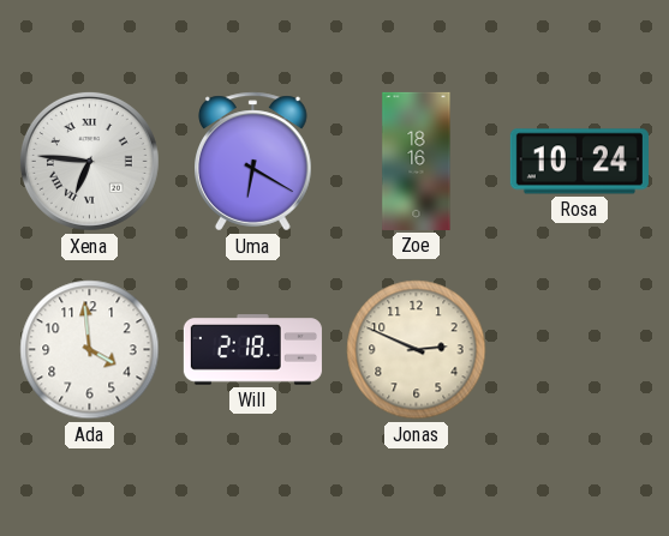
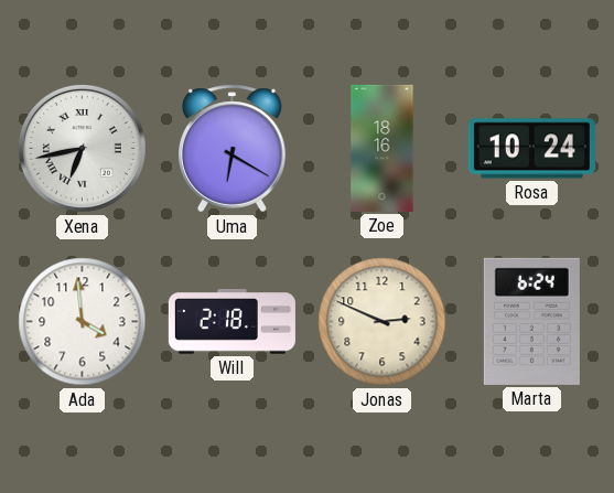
Xena: 6:46 -> 6:43 (82, 148)
Marta: none -> 6:24 (531, 321)
